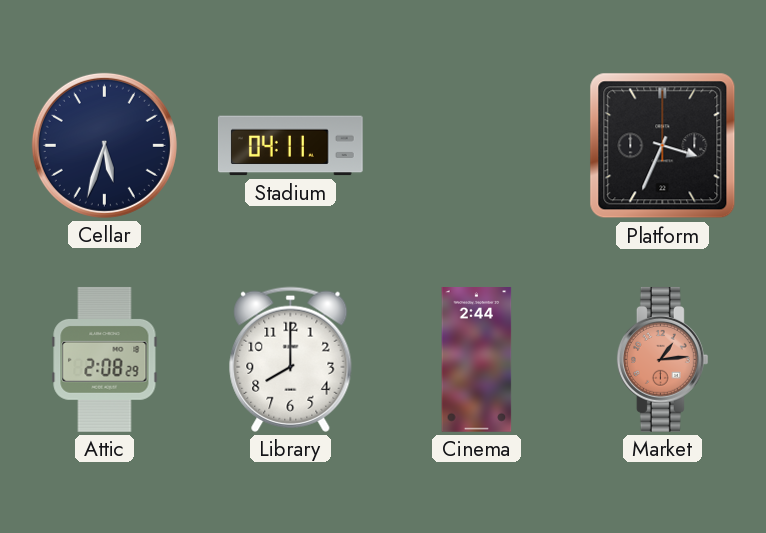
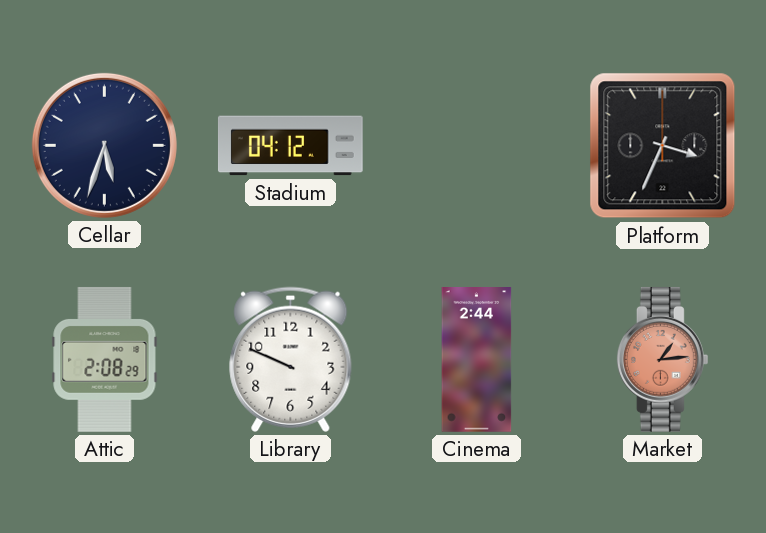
Stadium: 04:11 -> 04:12 (290, 146)
Library: 8:00 -> 9:49 (291, 359)
